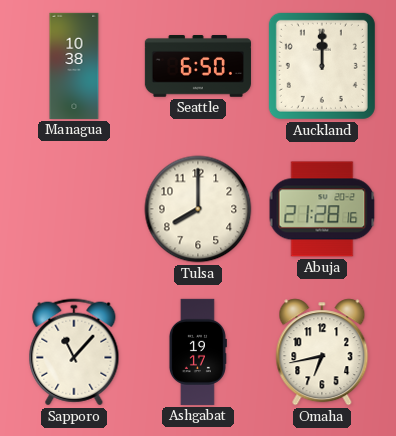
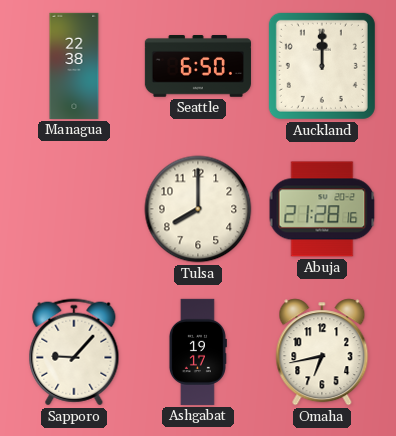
Managua: 10:38 -> 22:38 (74, 66)
Sapporo: 11:07 -> 9:07 (74, 352)
